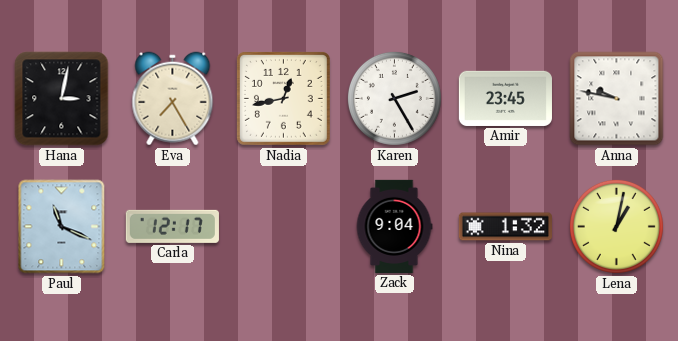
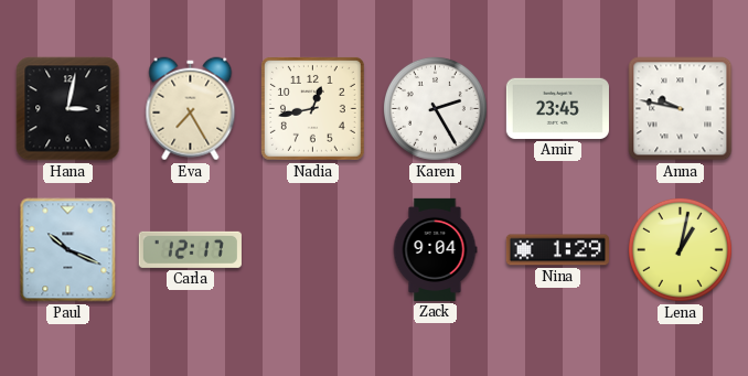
Paul: 11:19 -> 10:19 (68, 250)
Nina: 1:32 -> 1:29 (557, 250)
